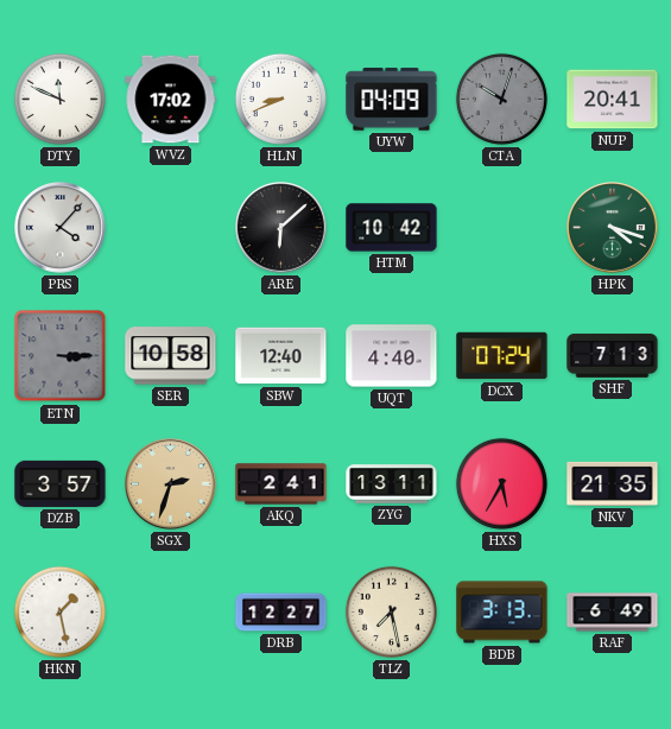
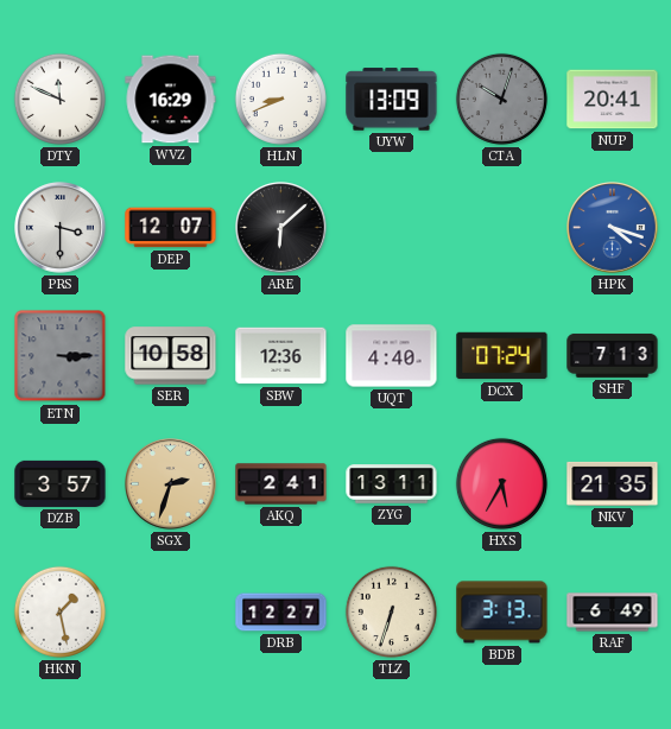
WVZ: 17:02 -> 16:29 (171, 100)
UYW: 04:09 -> 13:09 (392, 100)
PRS: 4:07 -> 3:30 (61, 228)
DEP: none -> 12:07 (171, 228)
HTM: 10:42 -> none (392, 228)
HPK dial: green -> blue (613, 228)
SBW: 12:40 -> 12:36 (281, 356)
TLZ: 7:28 -> 6:33 (391, 611)
